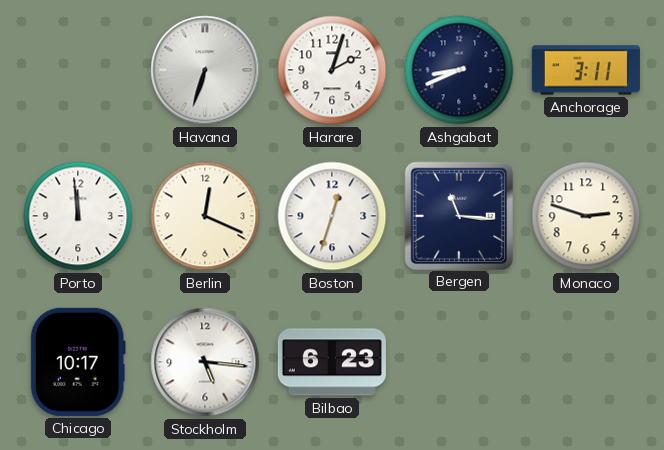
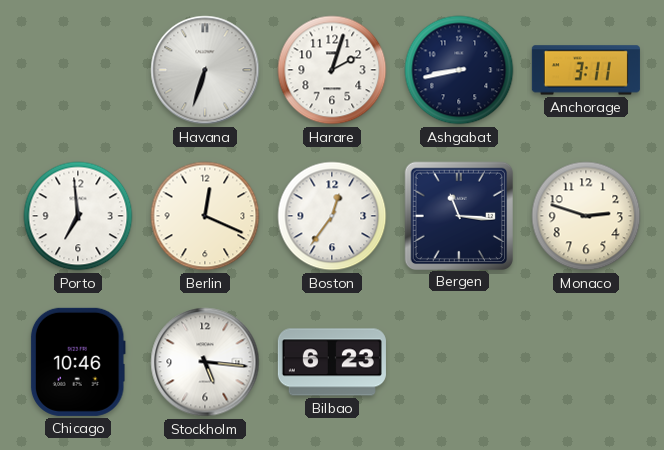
Ashgabat: 8:41 -> 8:43 (459, 70)
Porto: 11:59 -> 6:59 (78, 216)
Boston: 12:33 -> 12:36 (332, 216)
Chicago: 10:17 -> 10:46 (78, 362)
